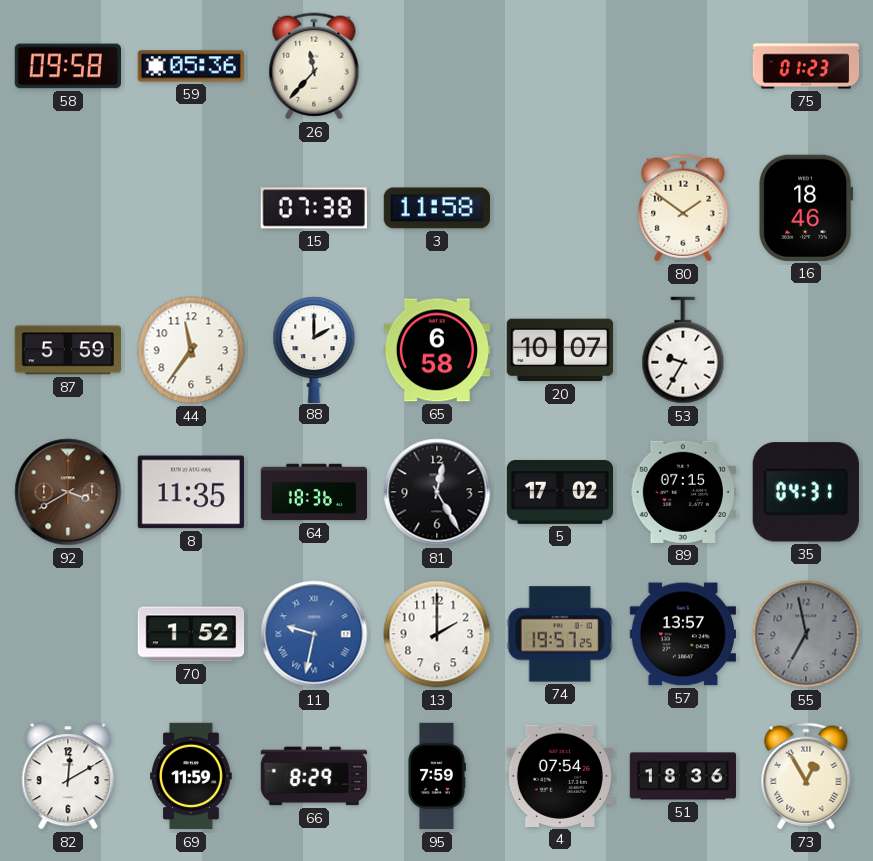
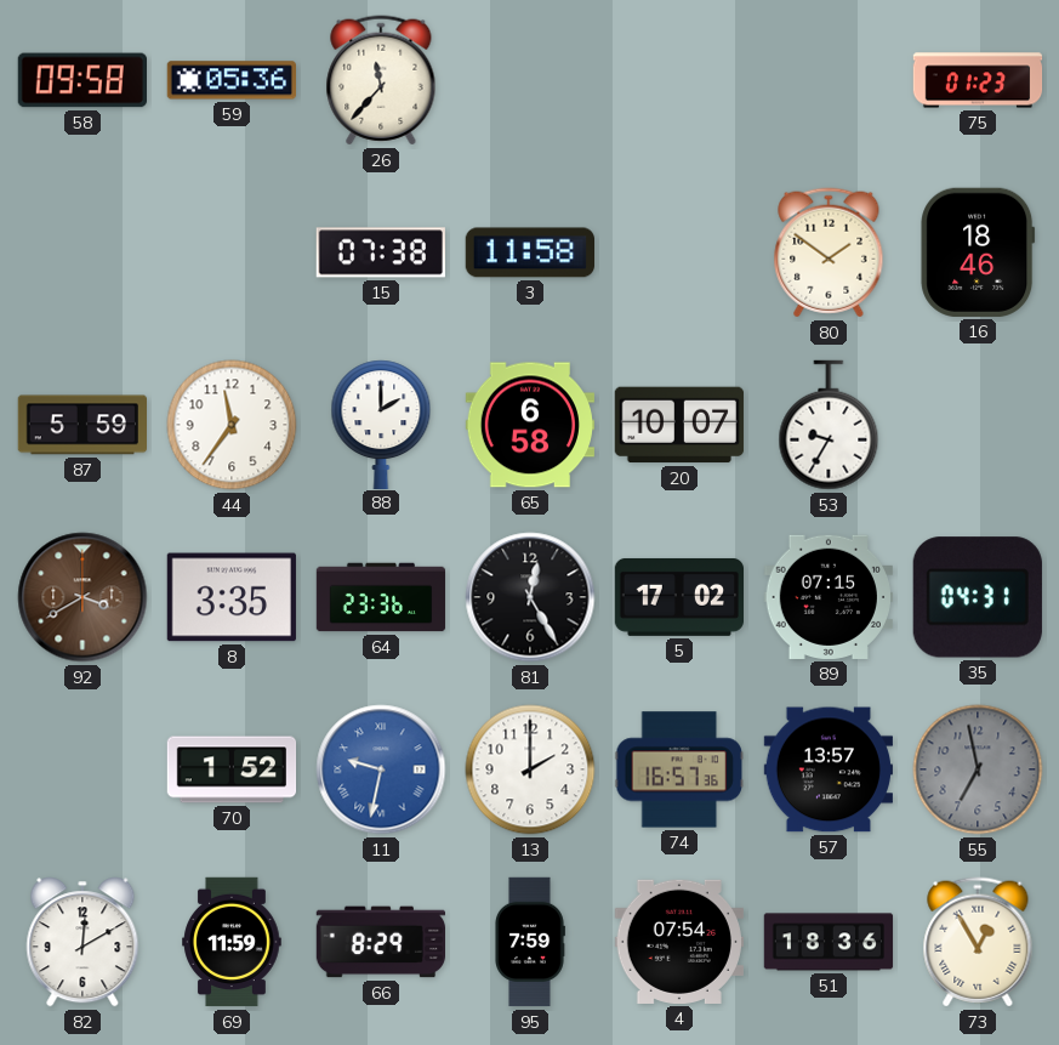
8: 11:35 -> 3:35 (230, 597)
64: 18:36 -> 23:36 (381, 597)
74: 19:57 -> 16:57 (679, 769)
